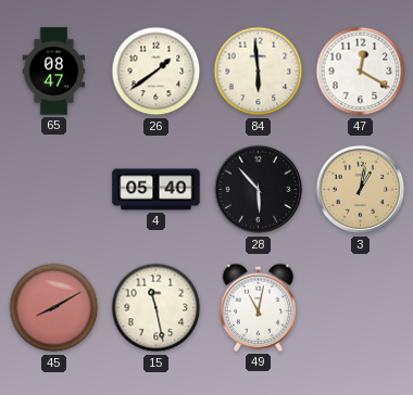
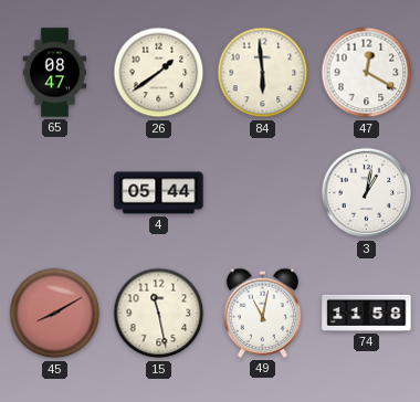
4: 05:40 -> 05:44 (159, 193)
28: 5:53 -> none (259, 190)
3 dial: champagne -> white (367, 193)
74: none -> 11:58 (367, 313)
